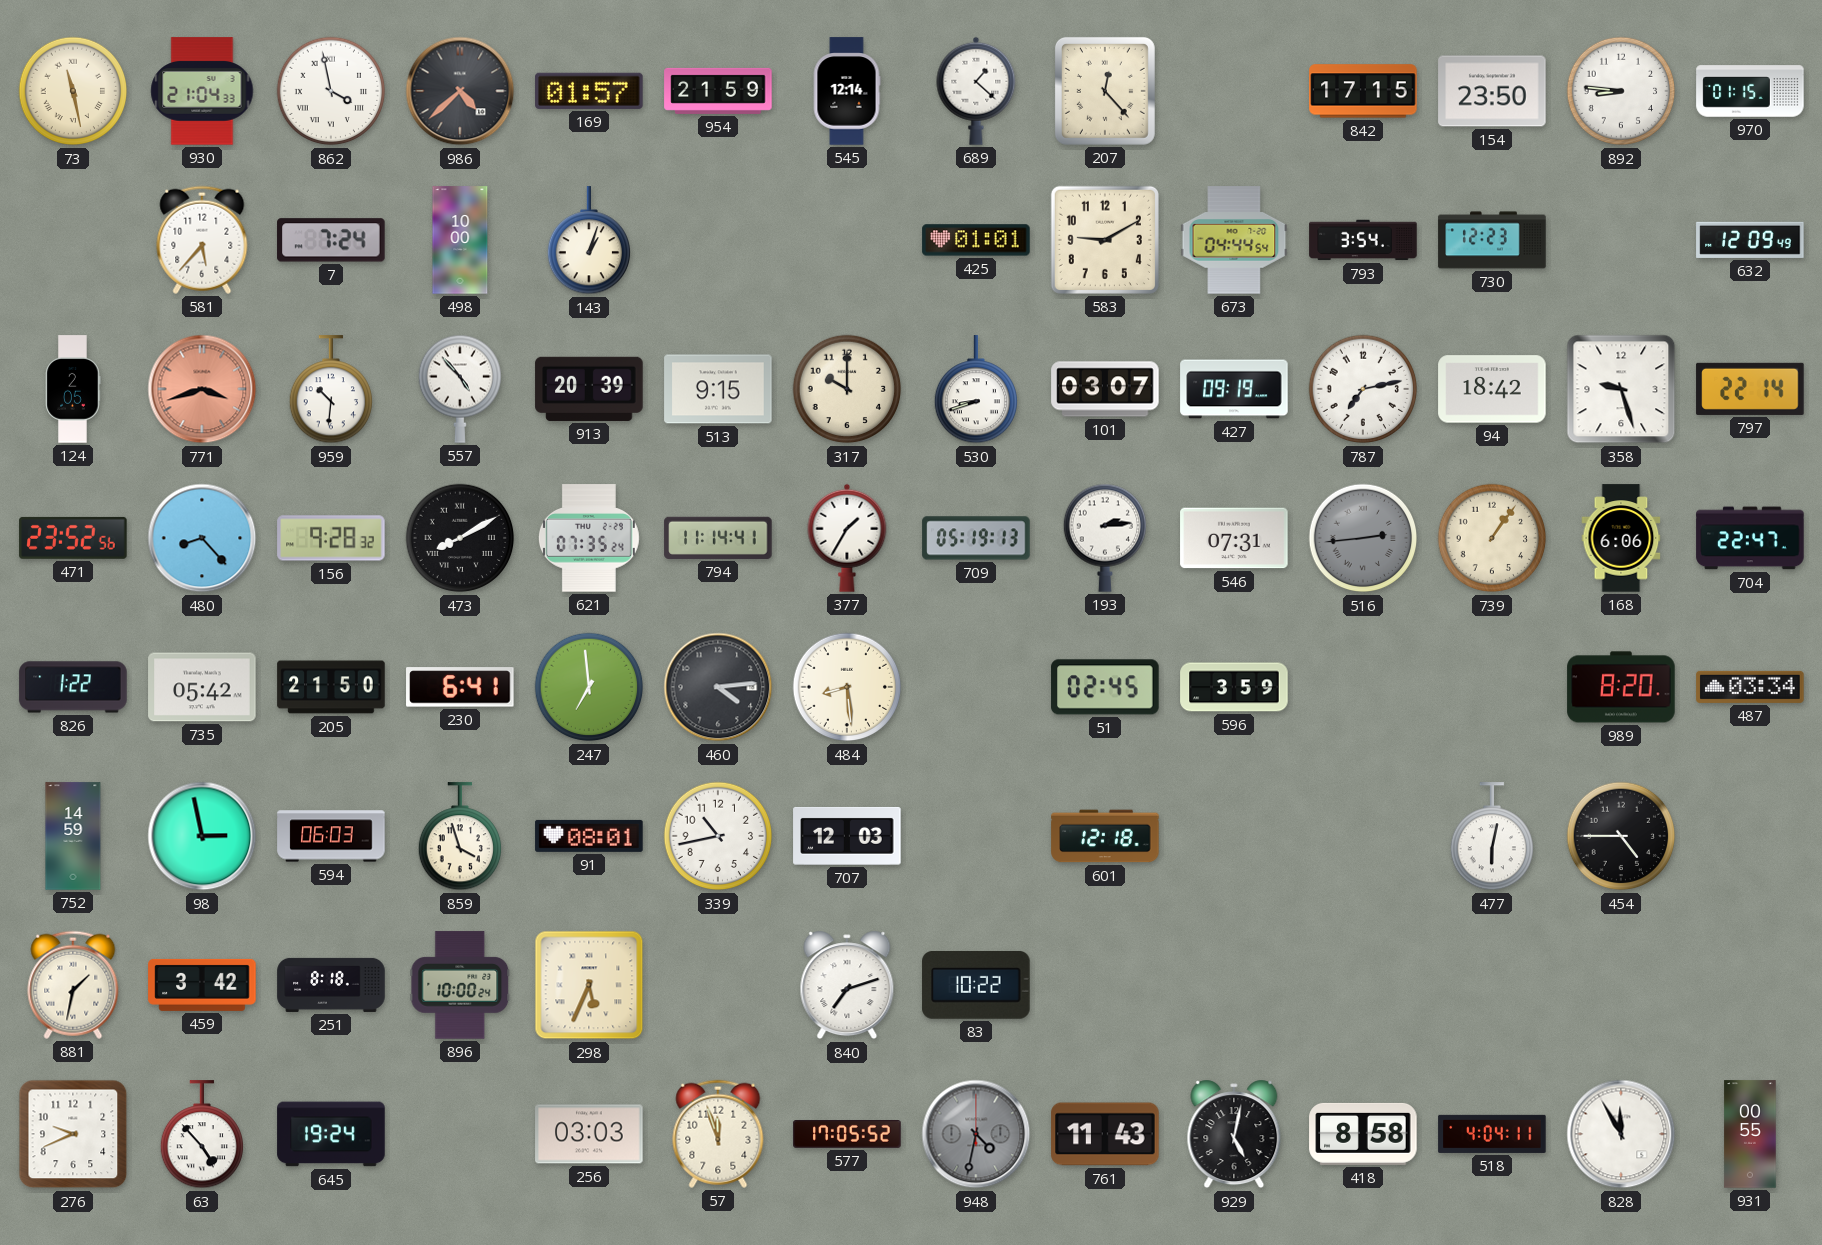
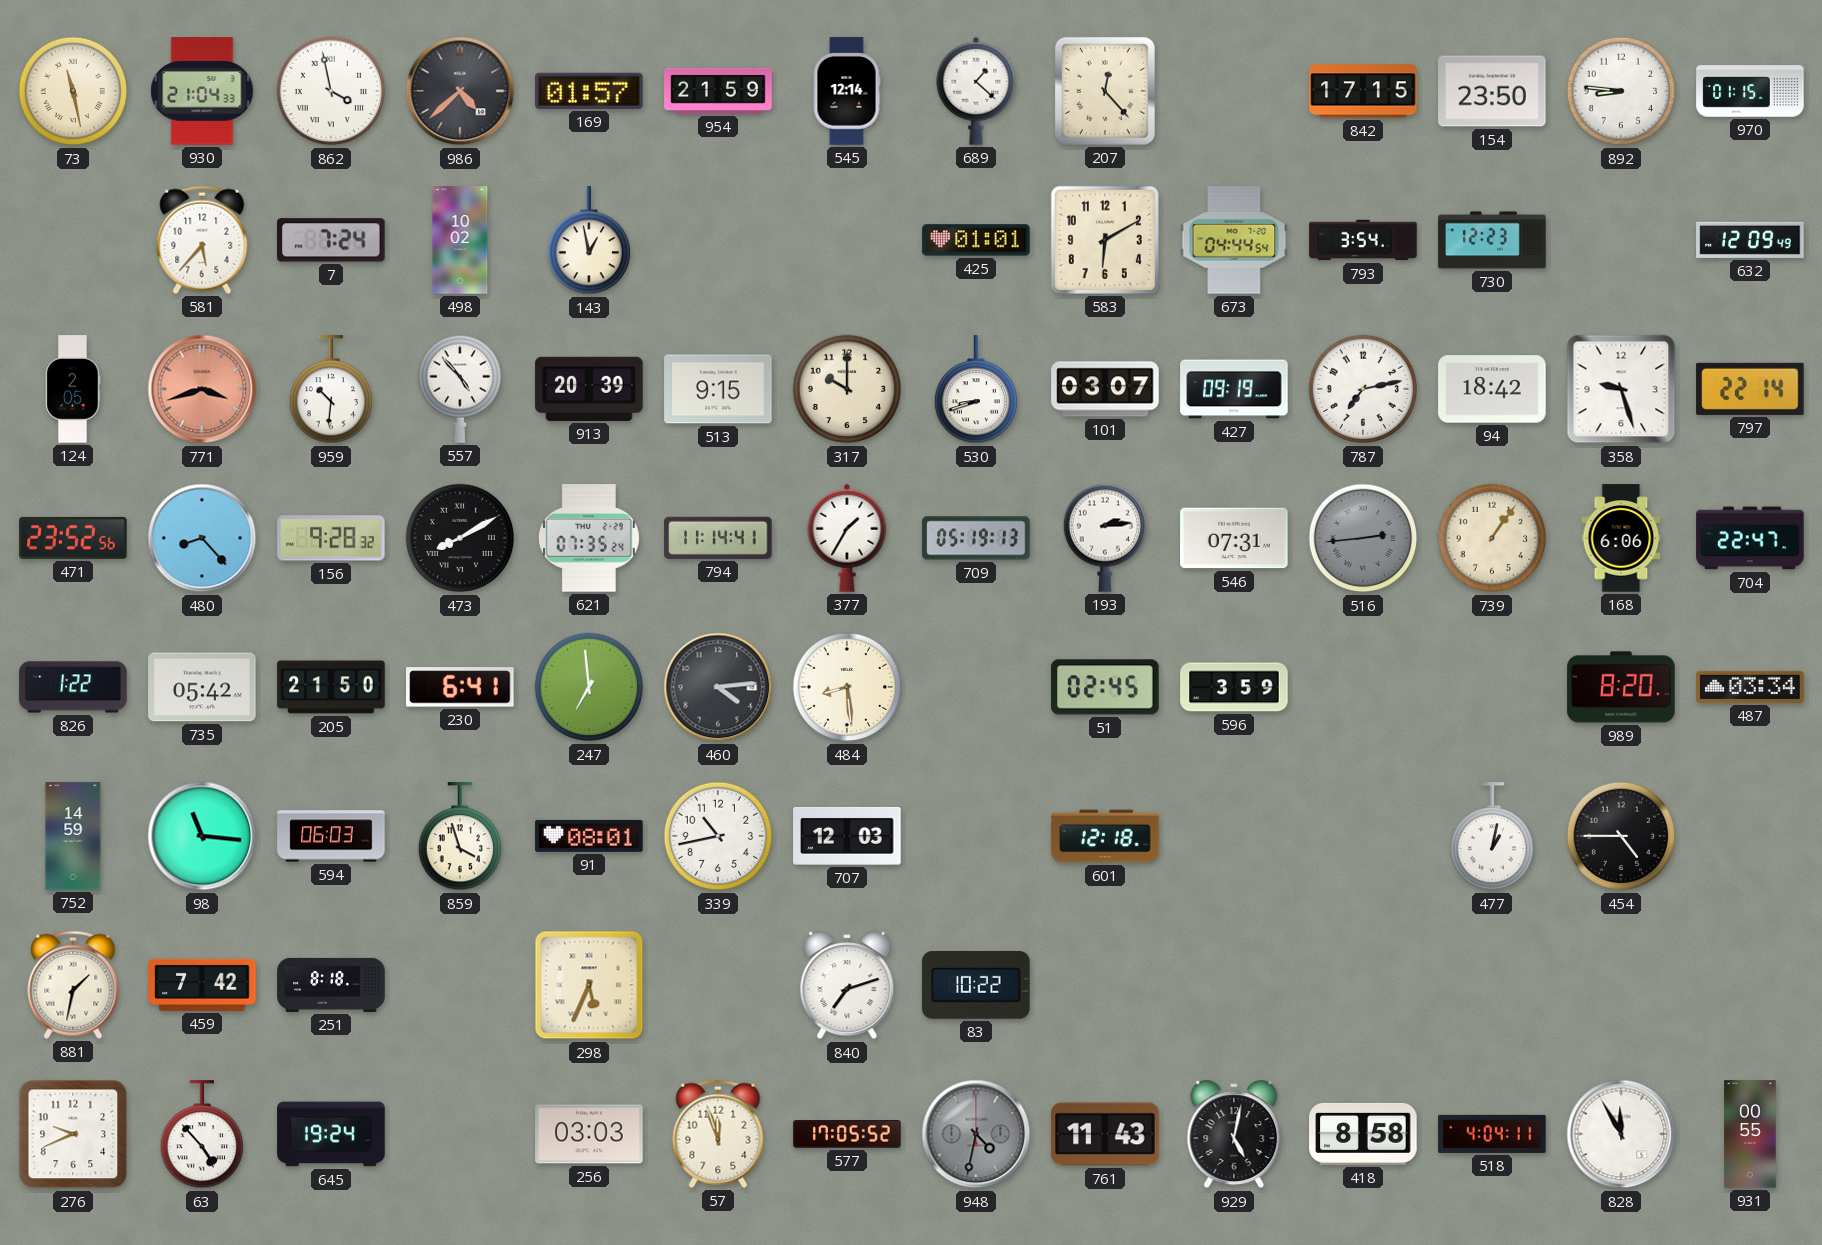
498: 10:00 -> 10:02 (460, 240)
143: 1:03 -> 12:58 (588, 241)
583: 9:10 -> 6:10 (1105, 240)
98: 2:58 -> 11:16 (202, 836)
477: 6:02 -> 1:02 (1491, 837)
459: 3:42 -> 7:42 (202, 985)
896: 10:00 -> none (460, 985)
